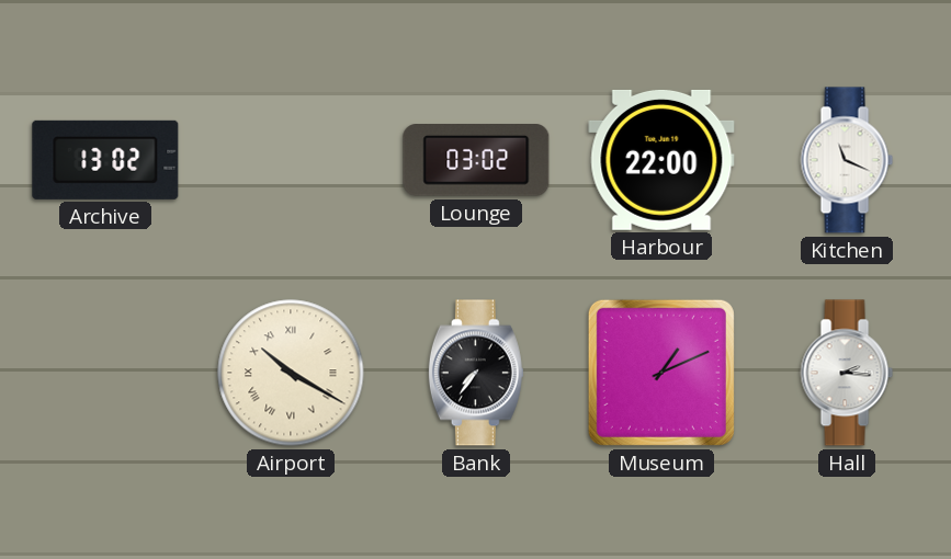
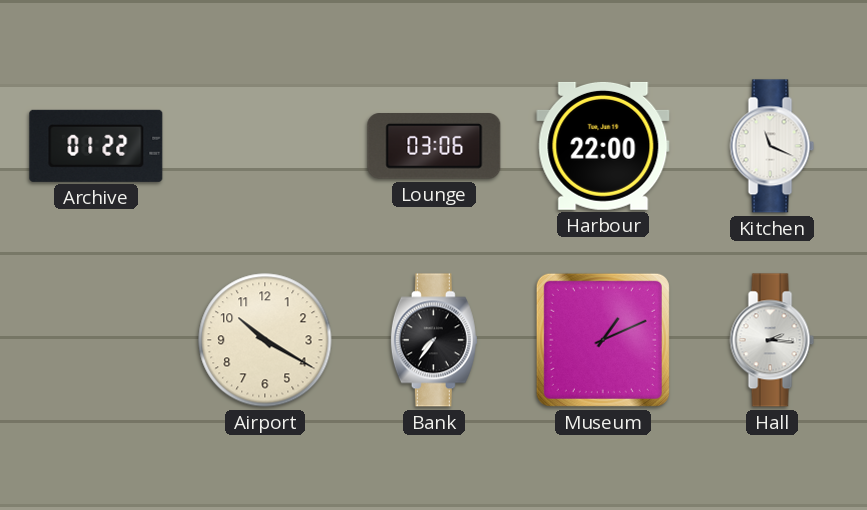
Archive: 13:02 -> 01:22 (96, 146)
Lounge: 03:02 -> 03:06 (434, 146)
Airport numerals: Roman -> Arabic (265, 340)
